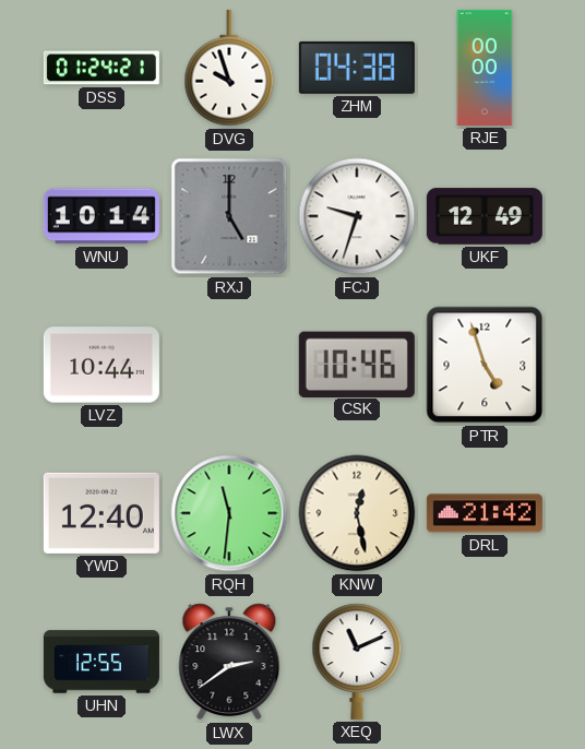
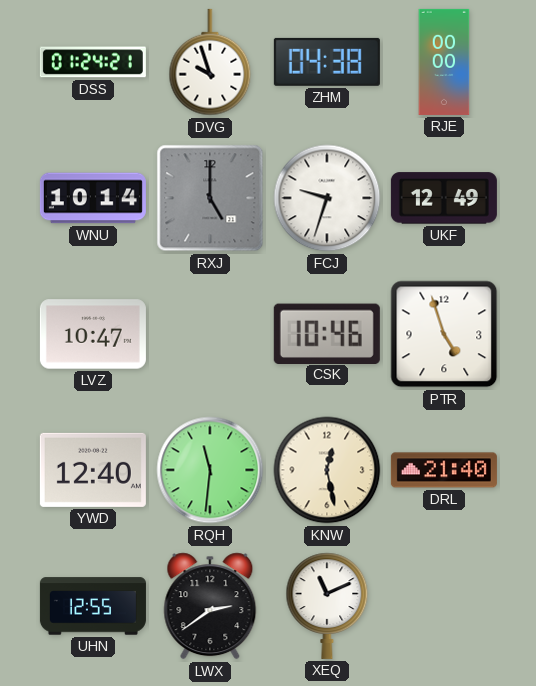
LVZ: 10:44 -> 10:47 (93, 334)
DRL: 21:42 -> 21:40 (444, 470)
